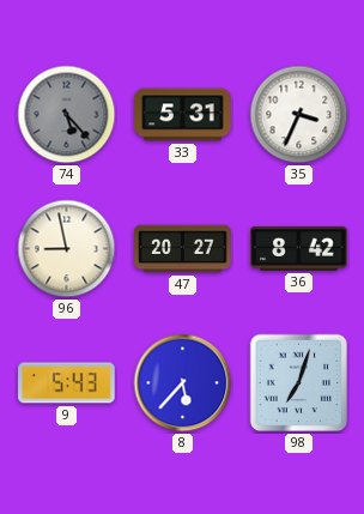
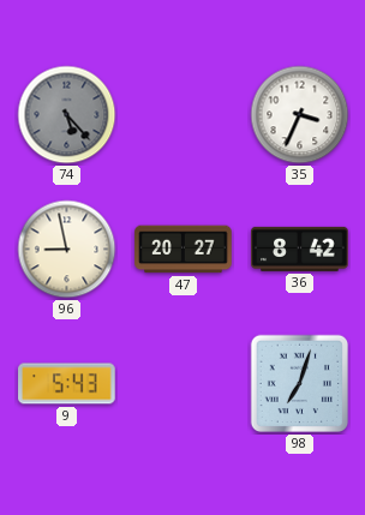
33: 5:31 -> none (183, 115)
8: 5:37 -> none (183, 383)
